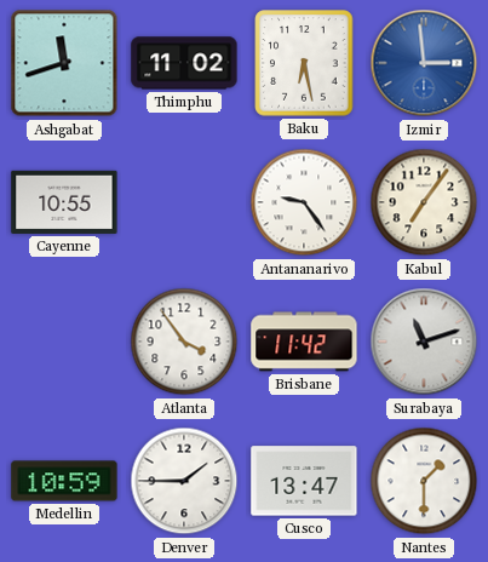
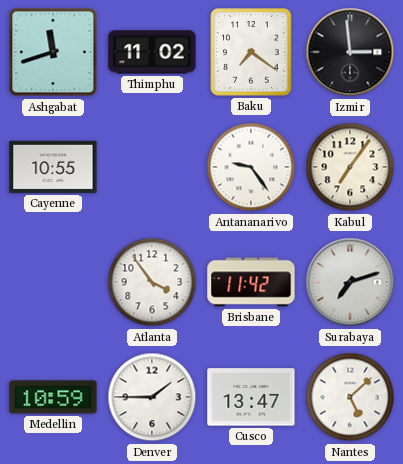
Baku: 6:28 -> 7:21 (251, 52)
Izmir dial: blue -> black (350, 52)
Surabaya: 11:12 -> 7:12 (350, 282)
Nantes: 1:30 -> 5:08 (350, 397)
